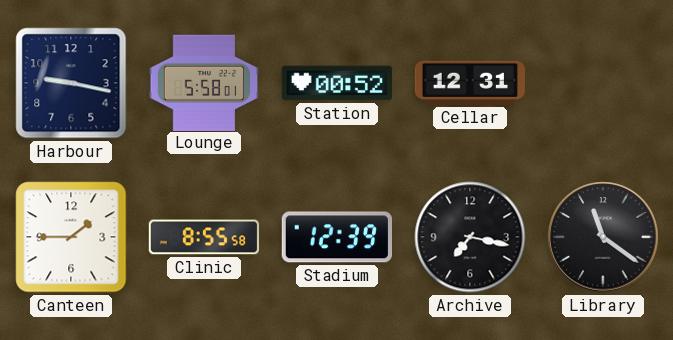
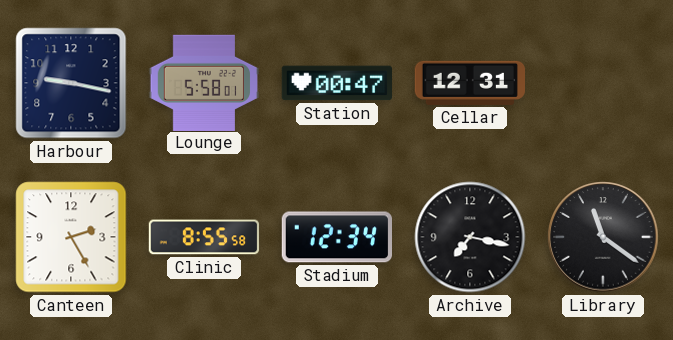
Station: 00:52 -> 00:47 (336, 83)
Canteen: 1:45 -> 2:25 (71, 237)
Stadium: 12:39 -> 12:34 (336, 237)
